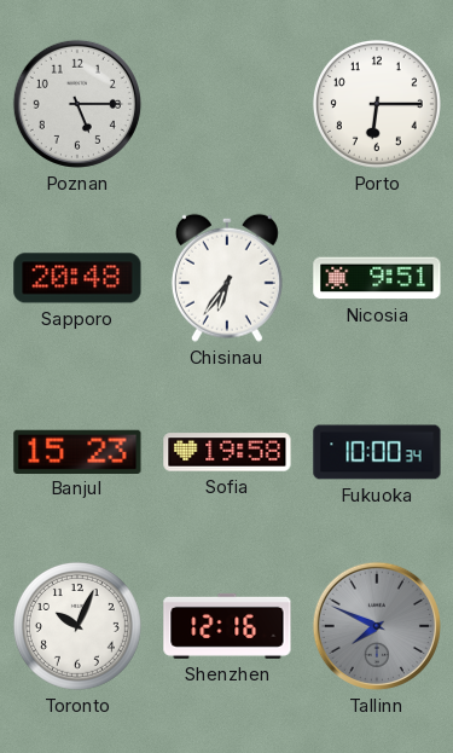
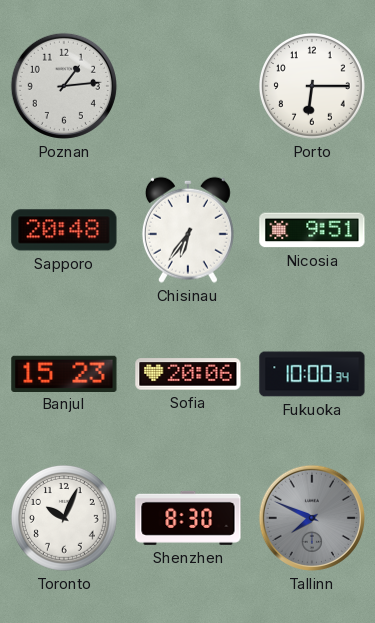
Poznan: 5:15 -> 1:14 (64, 86)
Sofia: 19:58 -> 20:06 (188, 374)
Shenzhen: 12:16 -> 8:30 (188, 518)
